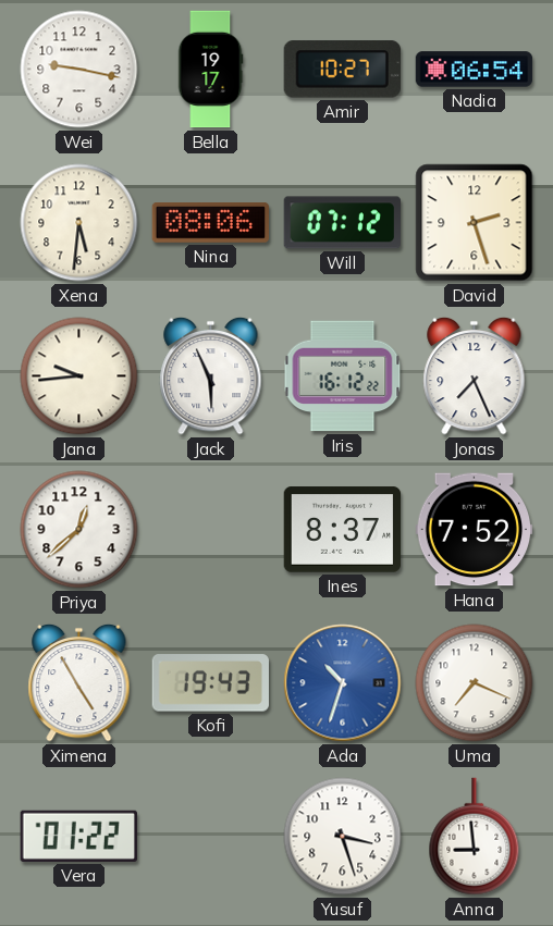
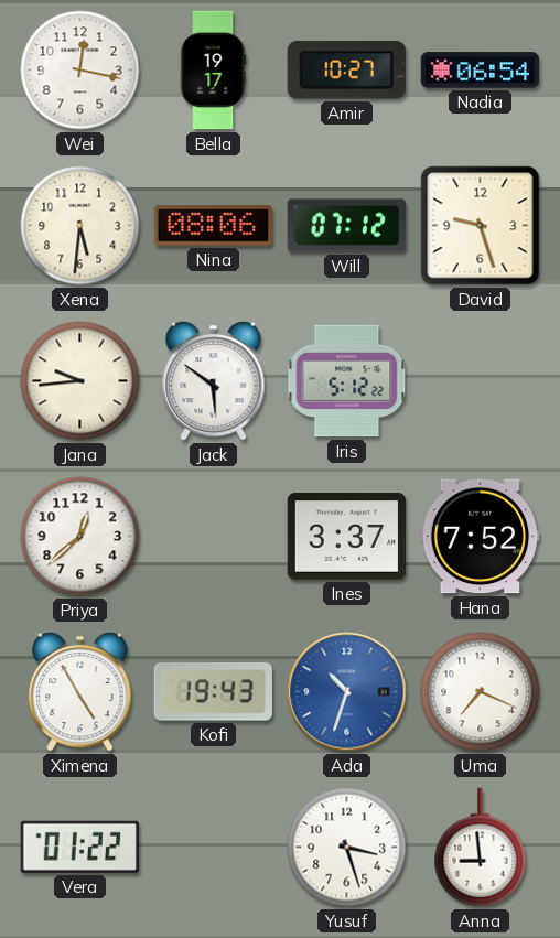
Wei: 9:17 -> 12:17 (80, 71)
David: 2:27 -> 9:27 (481, 226)
Jack: 5:56 -> 5:51 (214, 380)
Iris: 16:12 -> 5:12 (347, 381)
Jonas: 7:26 -> none (475, 375)
Ines: 8:37 -> 3:37 (347, 537)
